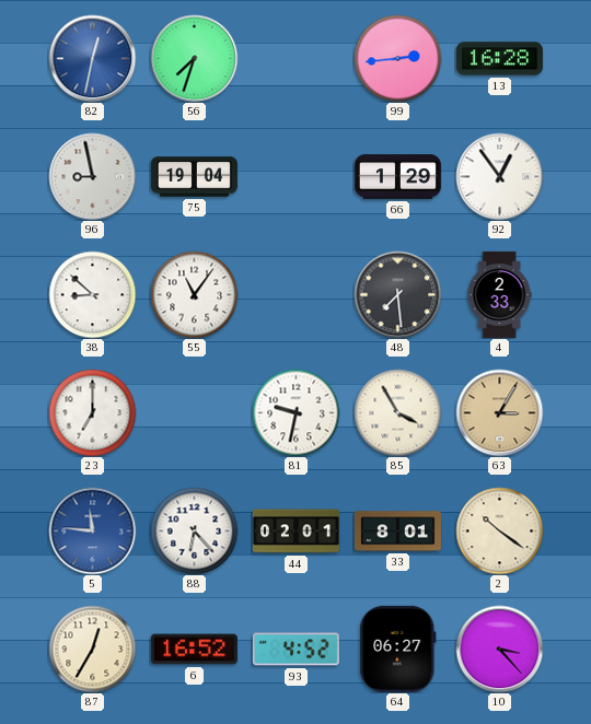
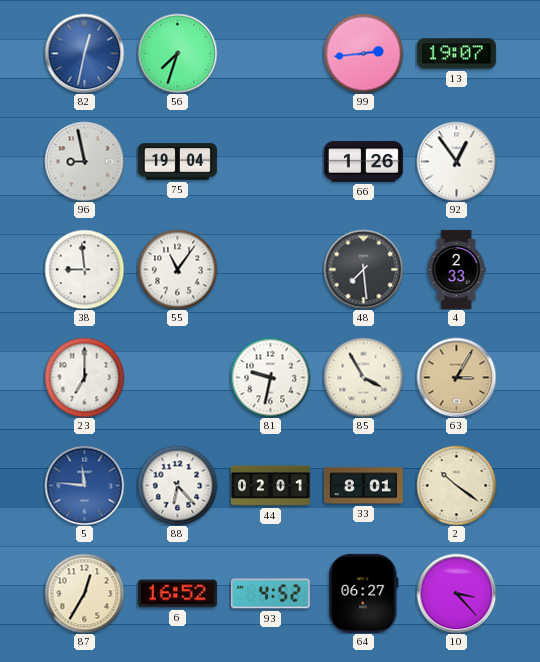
13: 16:28 -> 19:07 (456, 54)
66: 1:29 -> 1:26 (363, 162)
38: 8:52 -> 8:59 (84, 269)
